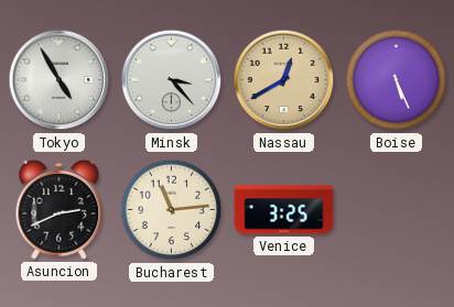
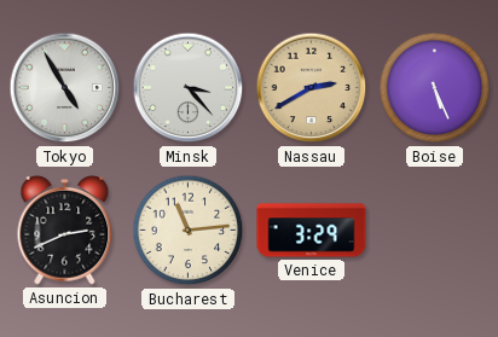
Nassau: 12:40 -> 2:40 (312, 88)
Venice: 3:25 -> 3:29 (312, 231)
